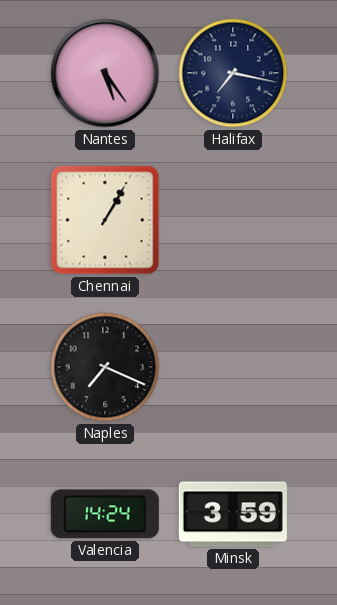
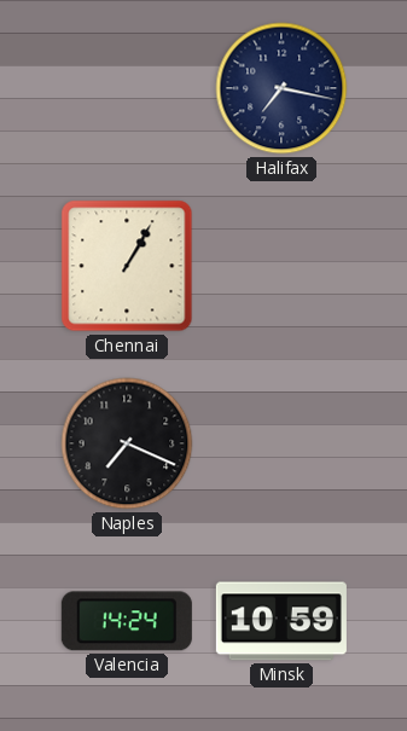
Nantes: 5:24 -> none (105, 73)
Minsk: 3:59 -> 10:59 (281, 621)
